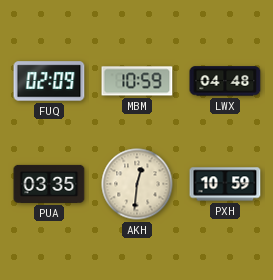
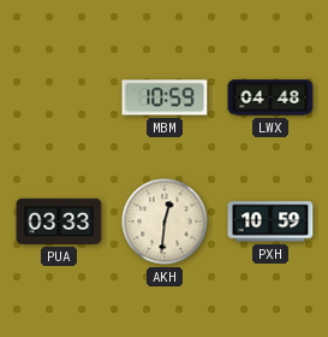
FUQ: 02:09 -> none (49, 81)
PUA: 03:35 -> 03:33 (59, 221)
